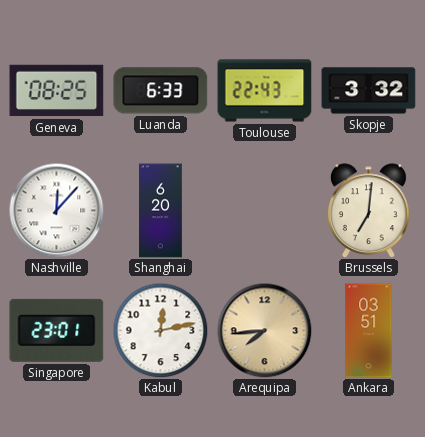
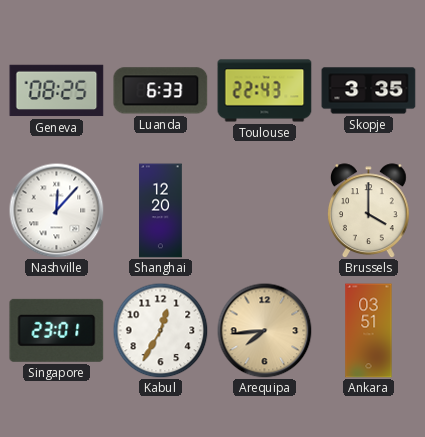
Skopje: 3:32 -> 3:35 (369, 91)
Shanghai: 6:20 -> 12:20 (161, 211)
Brussels: 7:01 -> 4:00 (368, 211)
Kabul: 12:13 -> 12:35 (160, 330)
